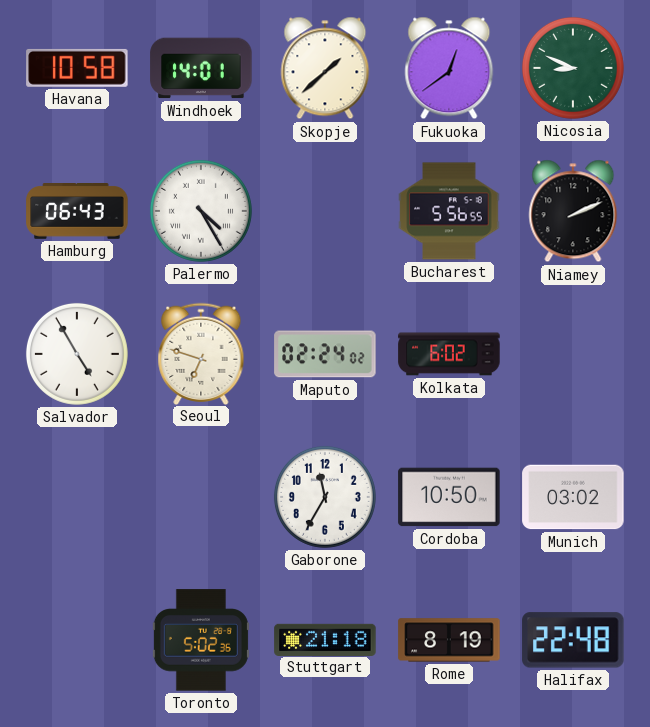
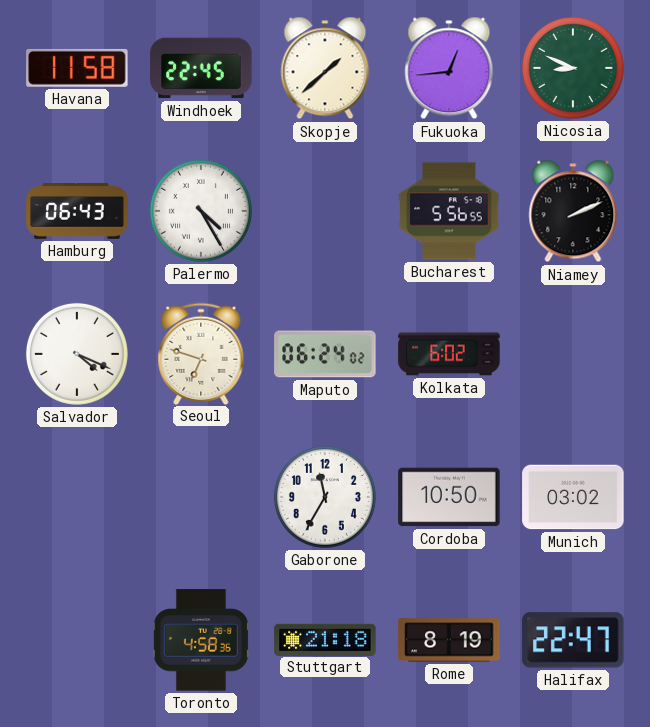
Havana: 10:58 -> 11:58 (77, 68)
Windhoek: 14:01 -> 22:45 (201, 68)
Fukuoka: 12:39 -> 12:44 (449, 68)
Salvador: 4:55 -> 4:19 (77, 354)
Maputo: 02:24 -> 06:24 (325, 354)
Toronto: 5:02 -> 4:58 (201, 640)
Halifax: 22:48 -> 22:47 (573, 640)
